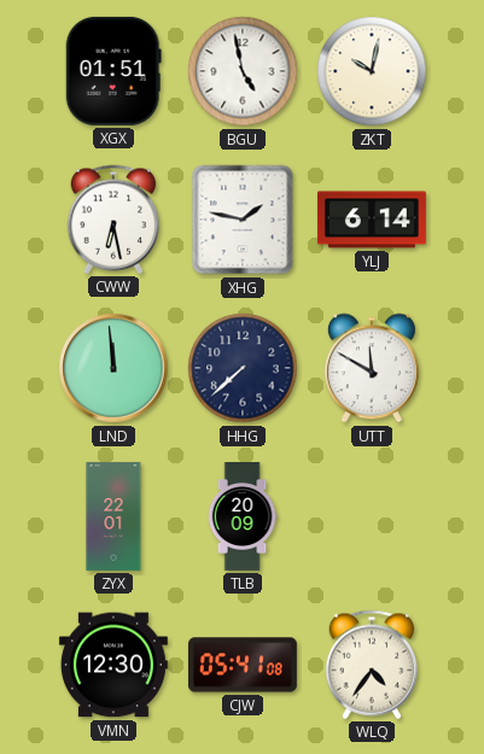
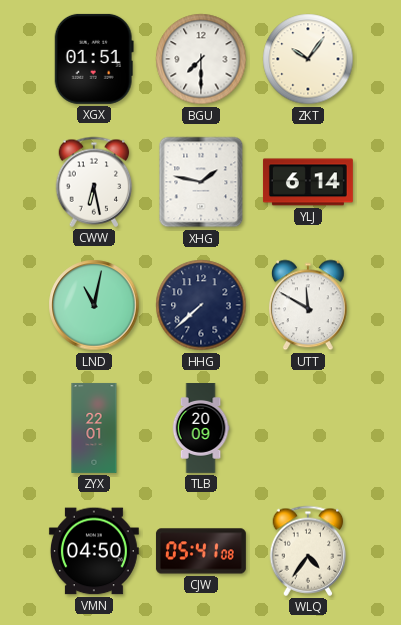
BGU: 4:58 -> 7:30 (201, 59)
ZKT: 10:02 -> 10:06 (308, 59)
LND: 11:59 -> 11:02 (94, 305)
VMN: 12:30 -> 04:50 (94, 551)
